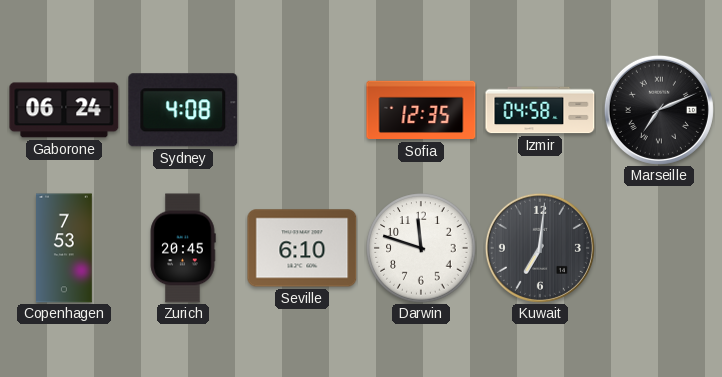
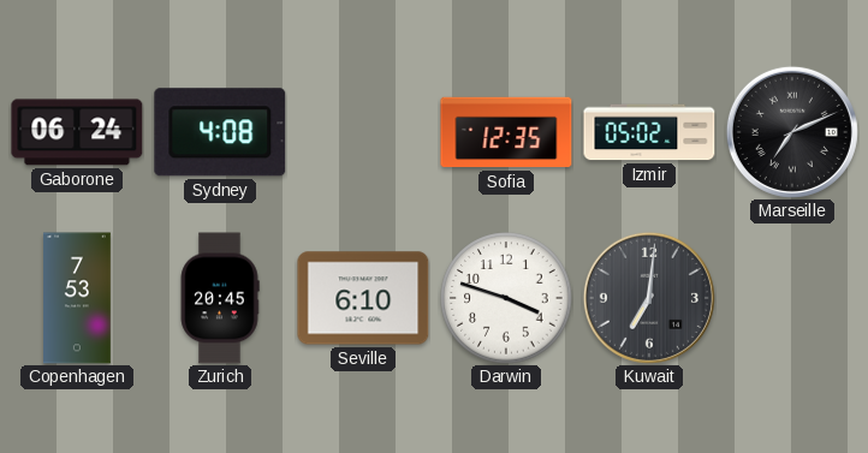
Izmir: 04:58 -> 05:02 (649, 132)
Darwin: 11:48 -> 3:48 (506, 298)
